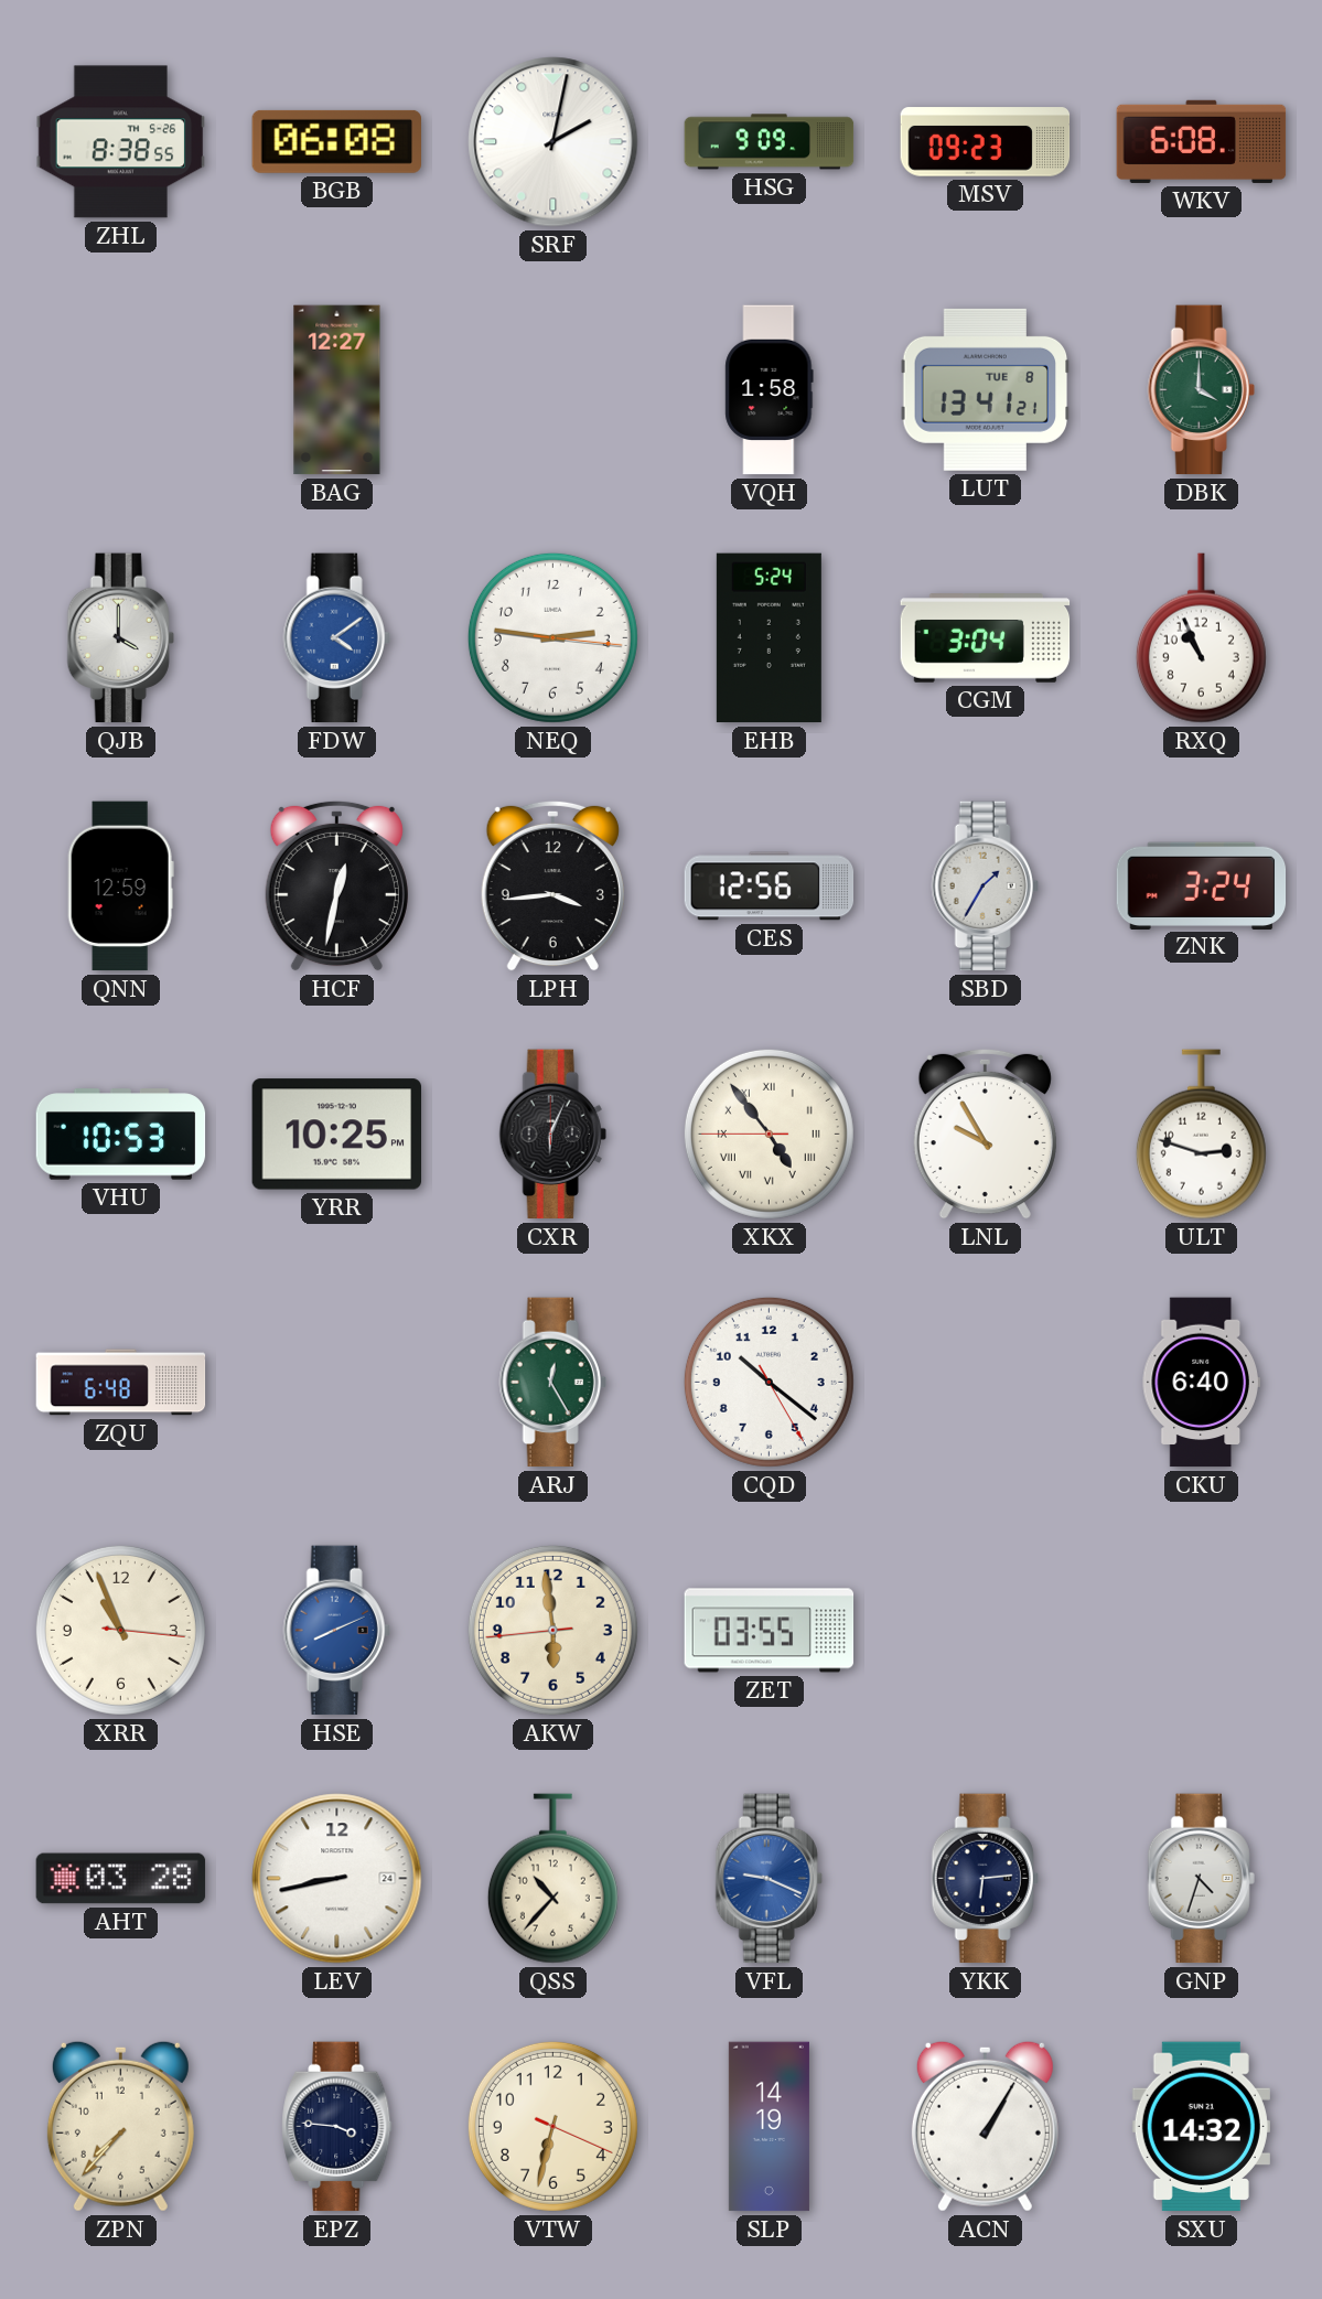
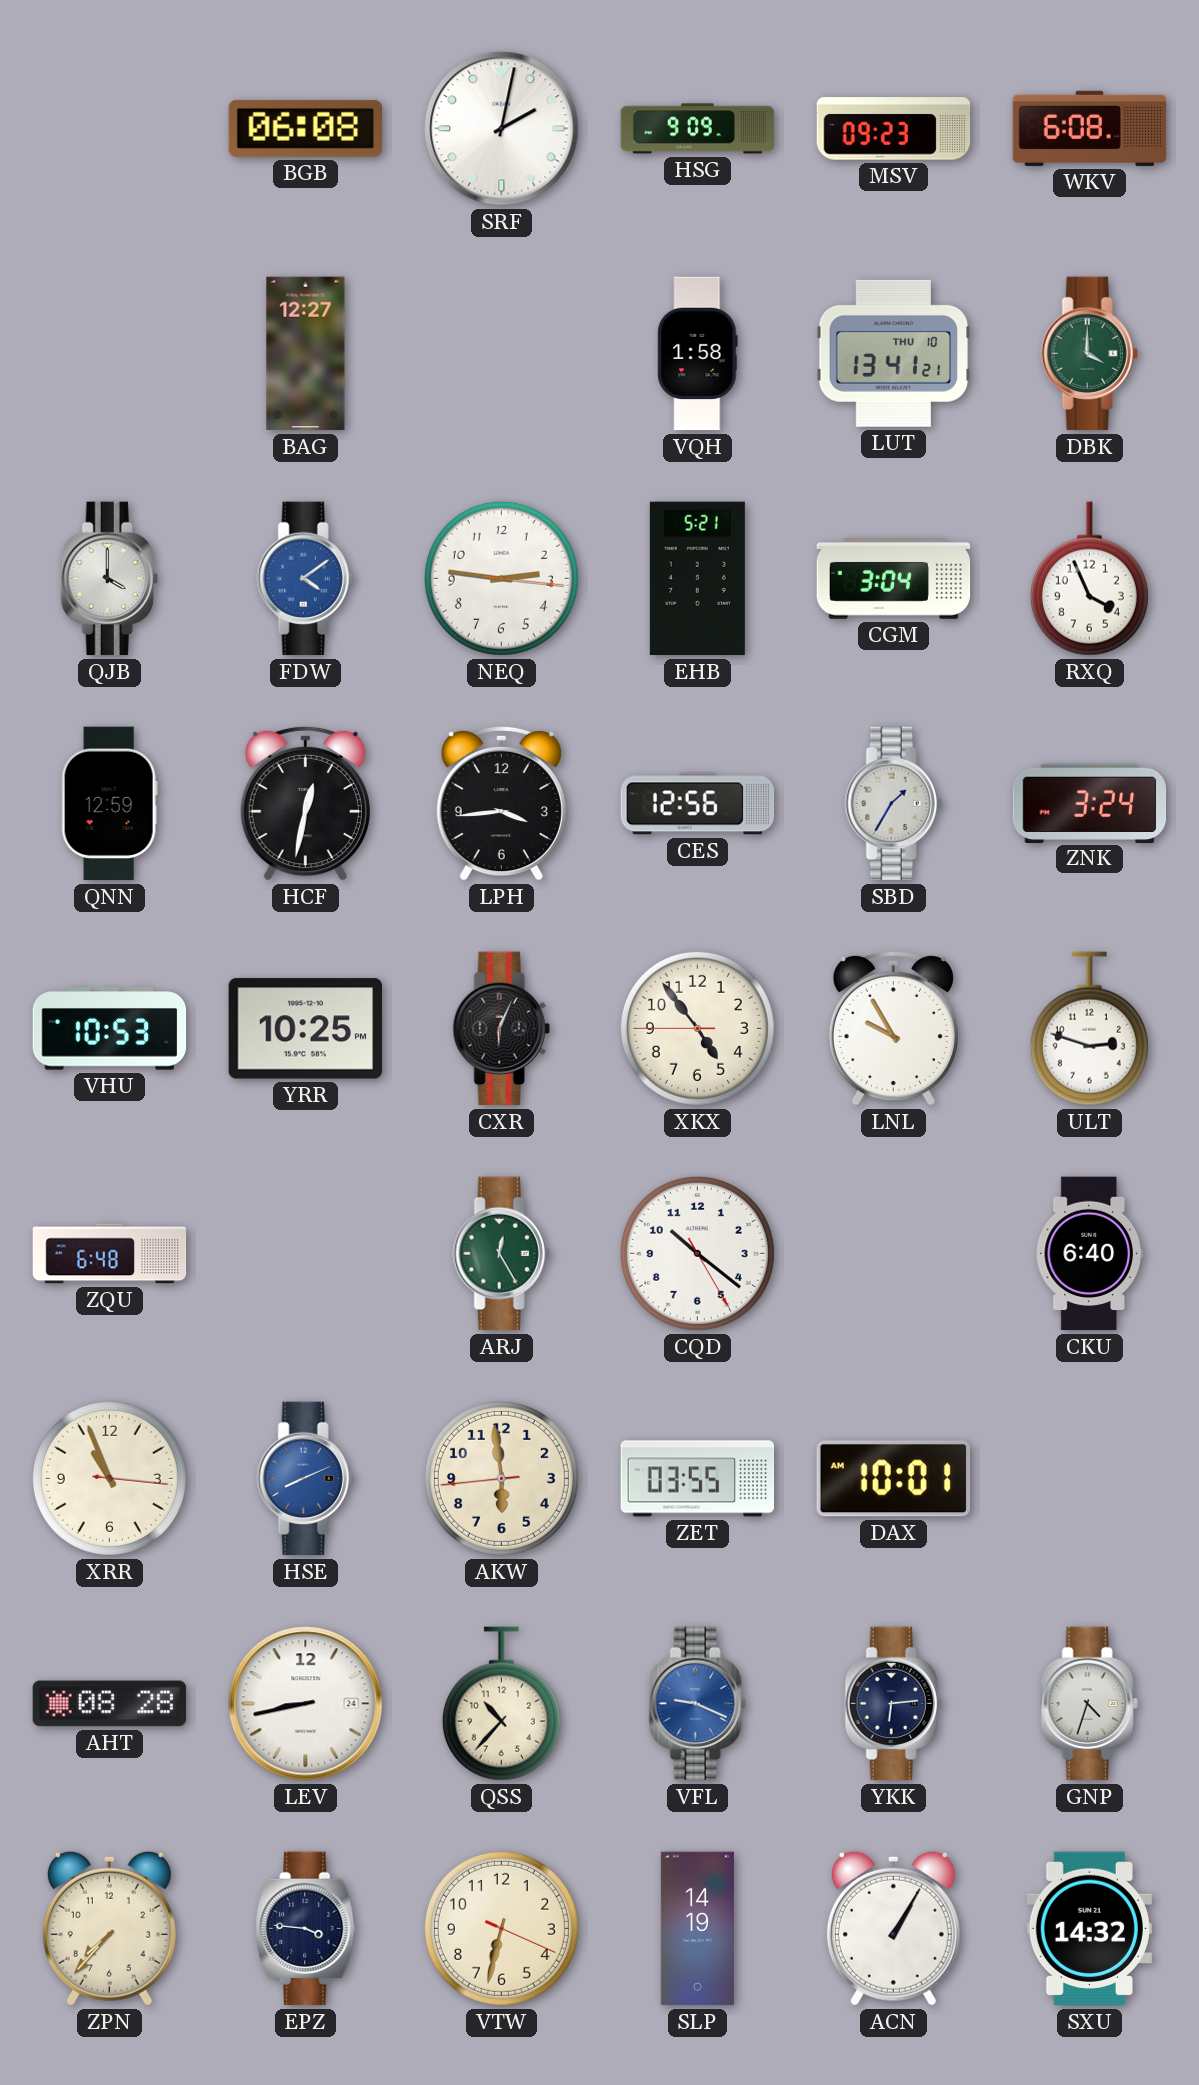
ZHL: 8:38 -> none (121, 142)
LUT date: TUE 8 -> THU 10 (894, 353)
EHB: 5:24 -> 5:21 (697, 579)
RXQ: 10:56 -> 3:56 (1089, 579)
XKX numerals: Roman -> Arabic (697, 1028)
DAX: none -> 10:01 (893, 1479)
AHT: 03:28 -> 08:28 (110, 1704)
